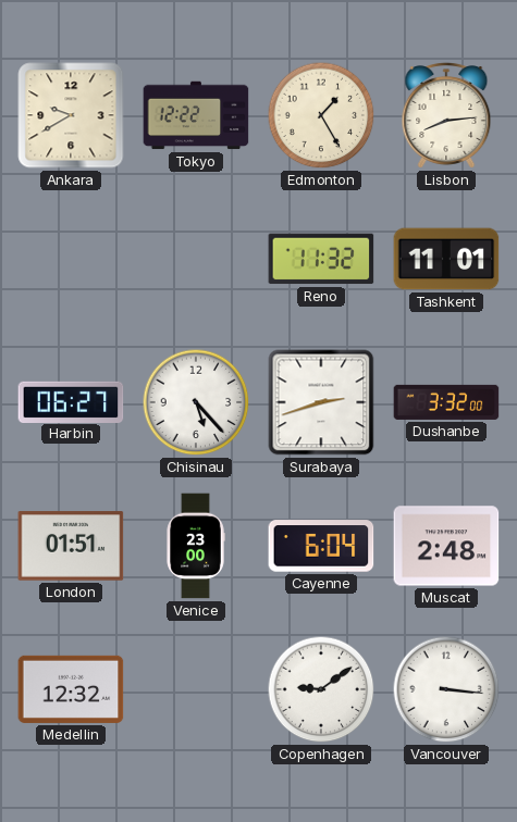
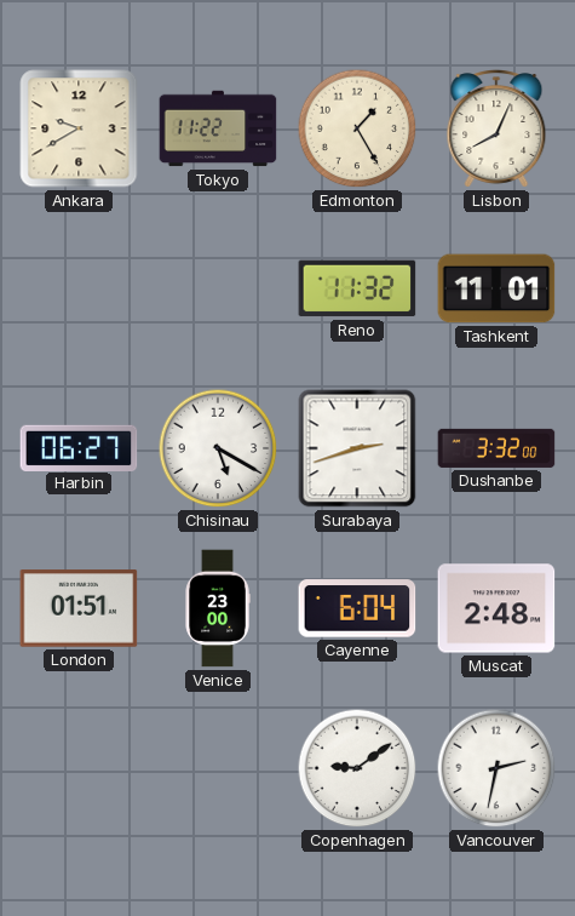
Tokyo: 12:22 -> 11:22 (218, 128)
Lisbon: 8:14 -> 8:04 (496, 128)
Chisinau: 5:23 -> 5:20 (218, 448)
Medellin: 12:32 -> none (71, 689)
Vancouver: 3:16 -> 2:32 (496, 768)
